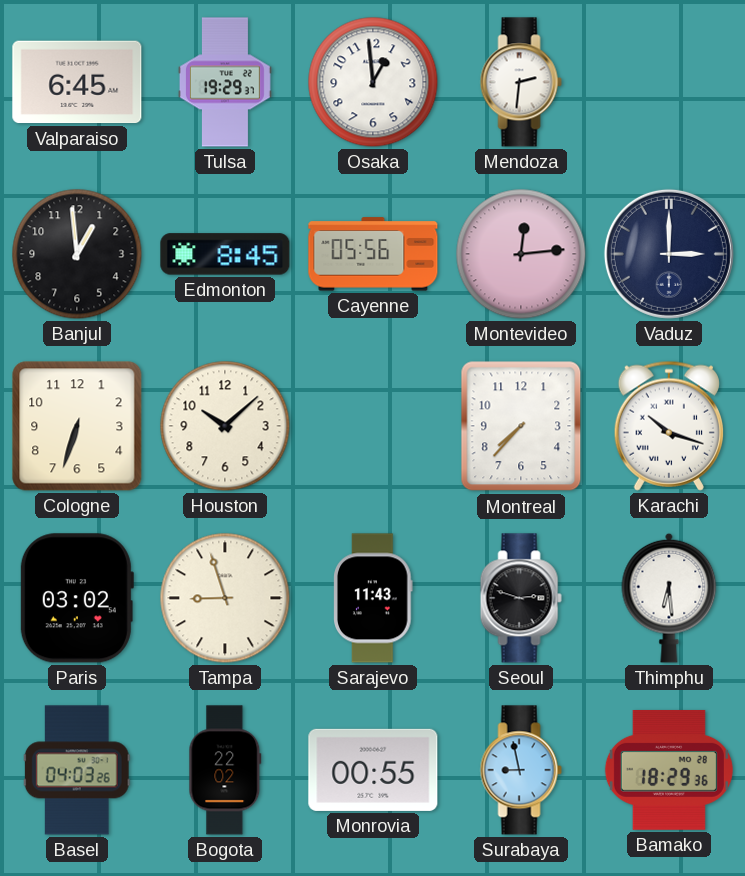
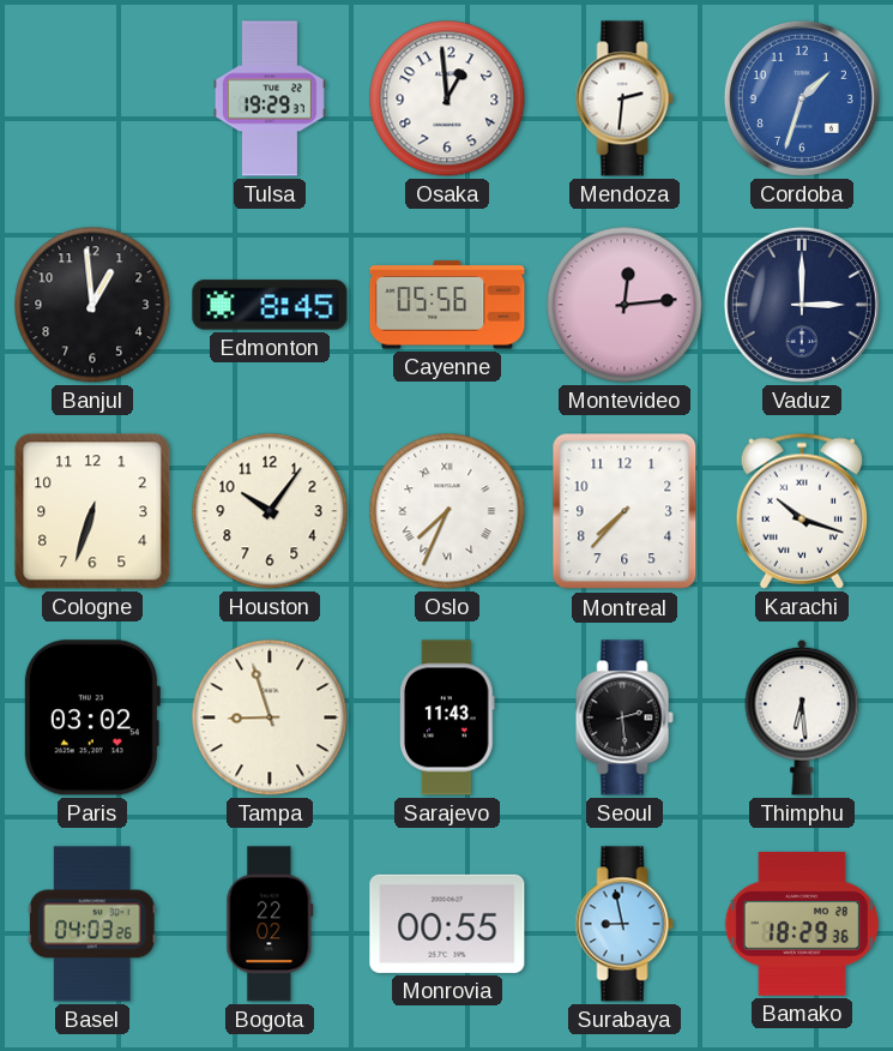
Valparaiso: 6:45 -> none (77, 82)
Cordoba: none -> 1:33 (802, 98)
Houston: 10:08 -> 10:06 (270, 511)
Oslo: none -> 7:34 (447, 511)
Seoul: 2:48 -> 2:29 (625, 717)
